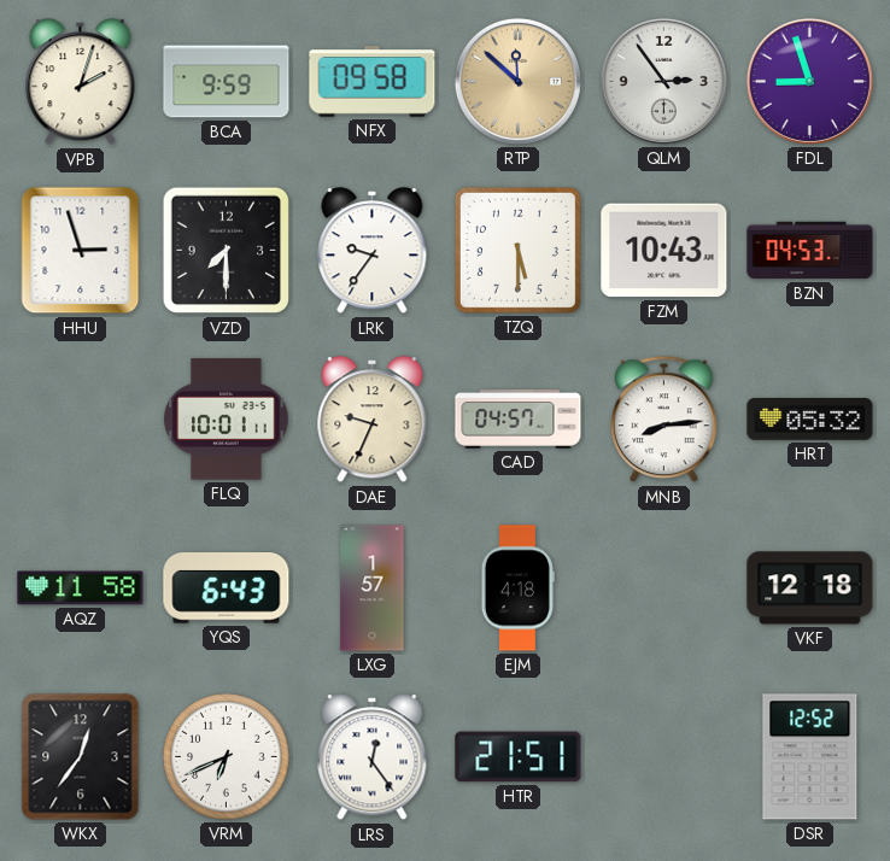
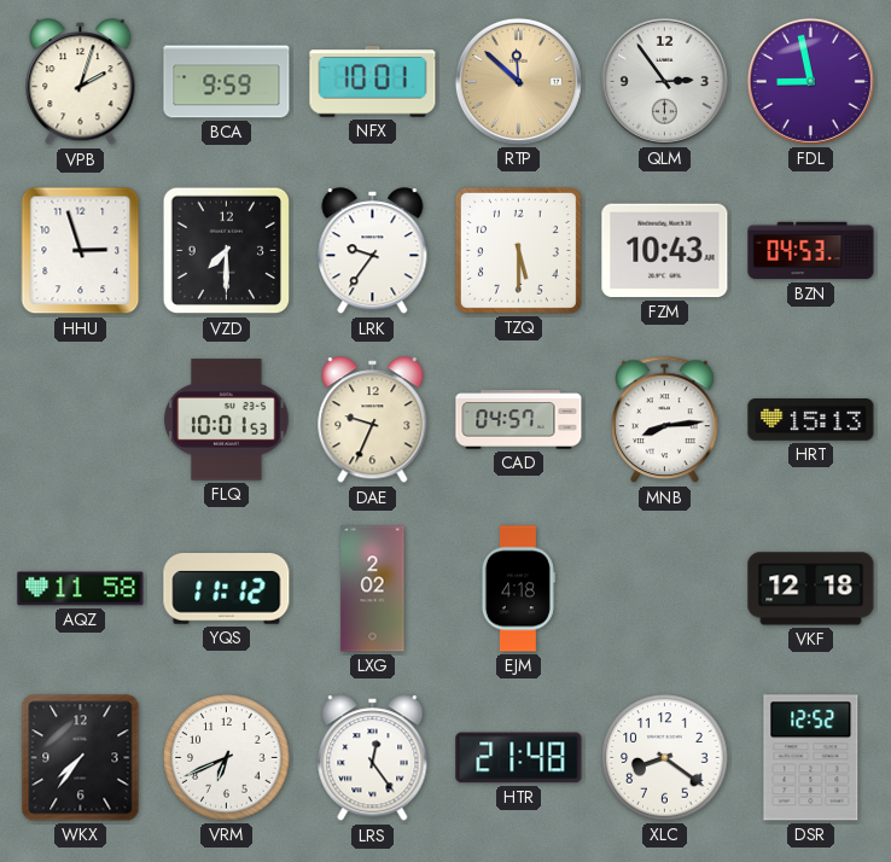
NFX: 09:58 -> 10:01 (373, 82)
FDL: 8:57 -> 8:58 (810, 81)
FLQ: 10:01:11 -> 10:01:53 (227, 420)
HRT: 05:32 -> 15:13 (811, 420)
YQS: 6:43 -> 11:12 (227, 589)
LXG: 1:57 -> 2:02 (373, 589)
WKX: 12:36 -> 7:36 (81, 758)
HTR: 21:51 -> 21:48 (519, 758)
XLC: none -> 8:21 (665, 758)
